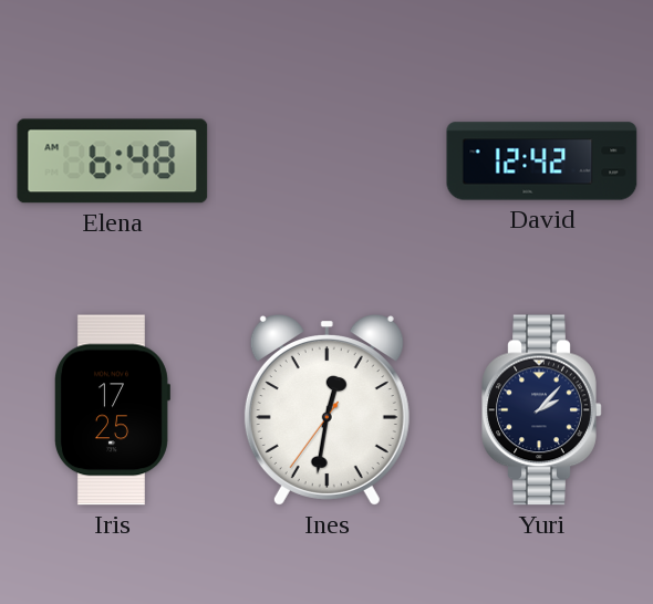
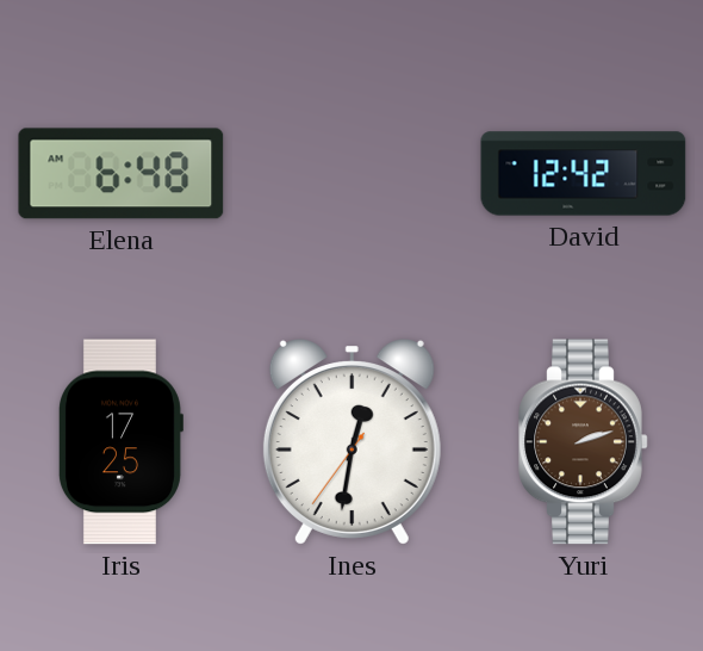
Yuri: 2:07 -> 2:12 (584, 442)
Yuri dial: navy -> brown (584, 442)
